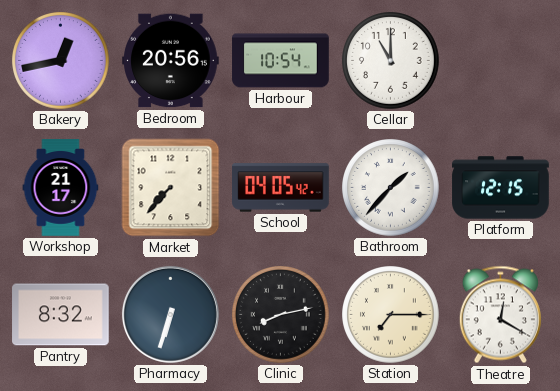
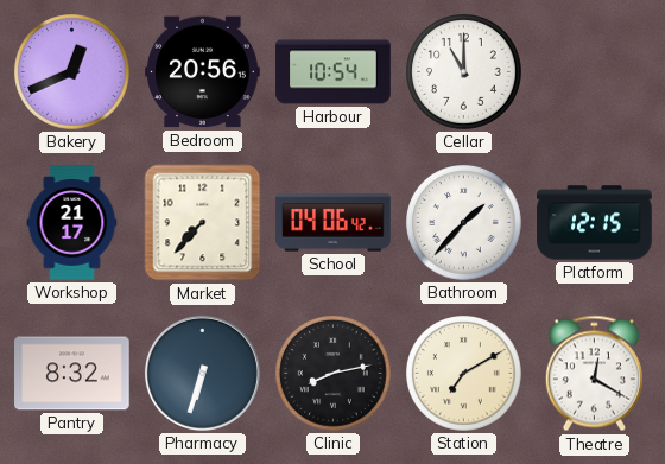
Bakery: 12:43 -> 12:41 (72, 72)
School: 04:05 -> 04:06 (334, 223)
Station: 7:15 -> 7:10 (464, 374)
